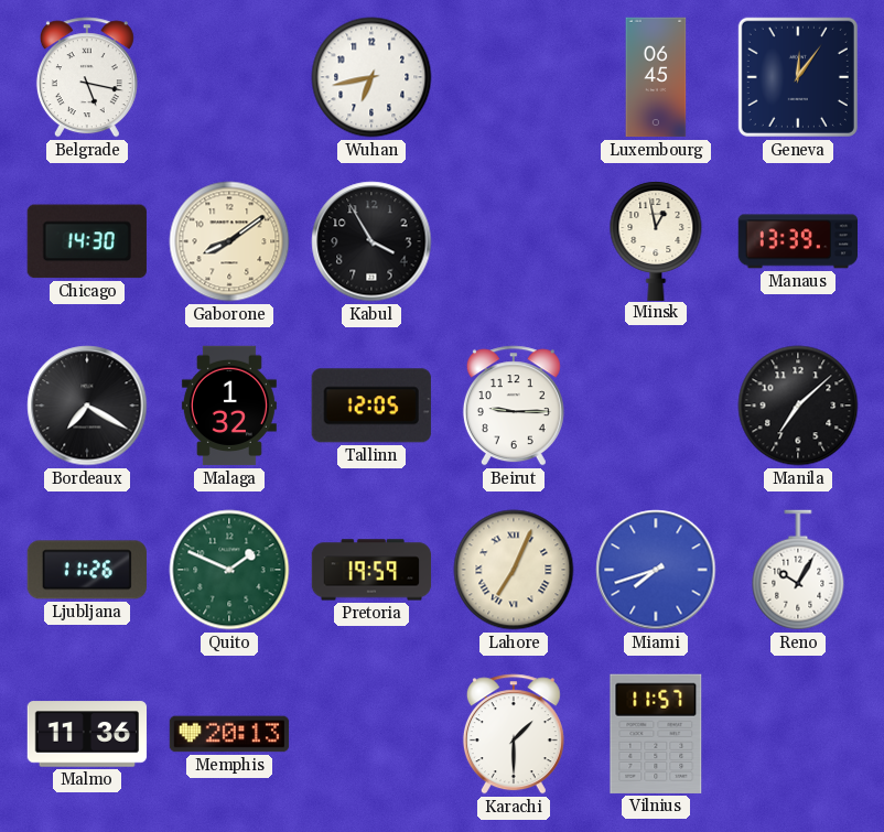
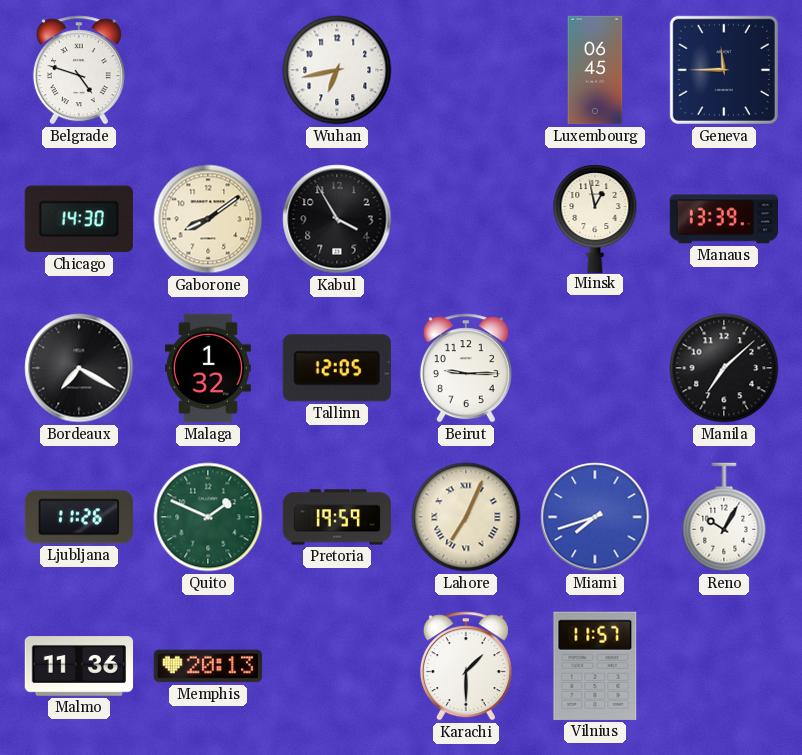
Belgrade: 5:17 -> 4:48 (79, 70)
Geneva: 12:06 -> 11:45 (724, 70)
